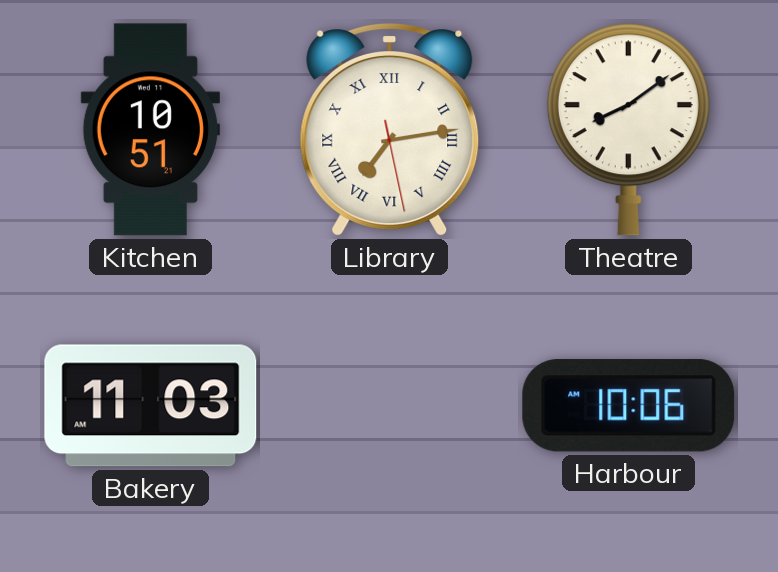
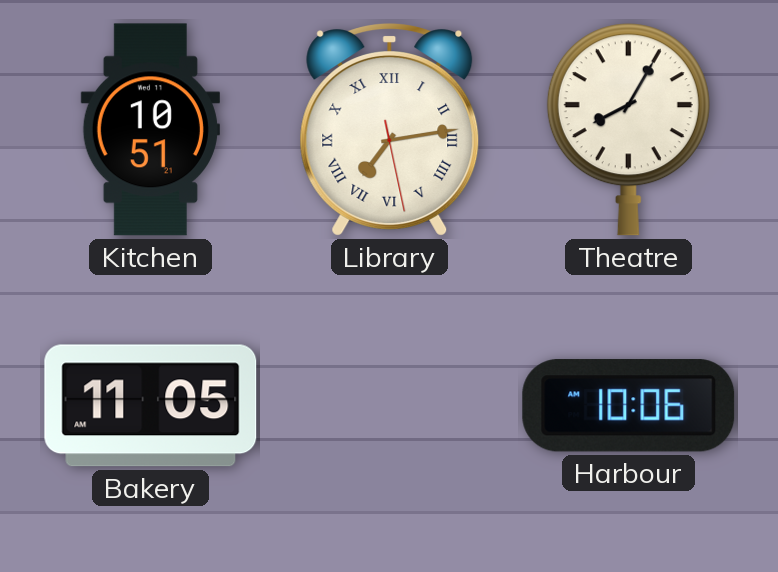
Theatre: 8:09 -> 8:05 (628, 130)
Bakery: 11:03 -> 11:05 (151, 406)
